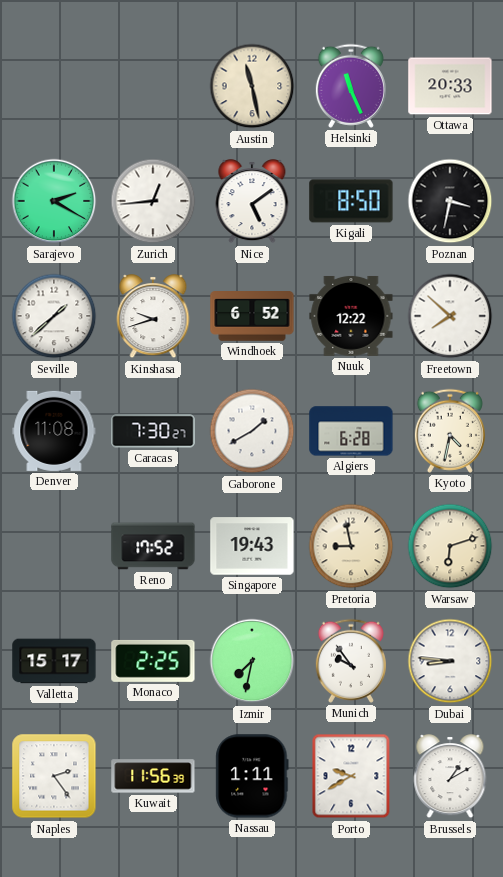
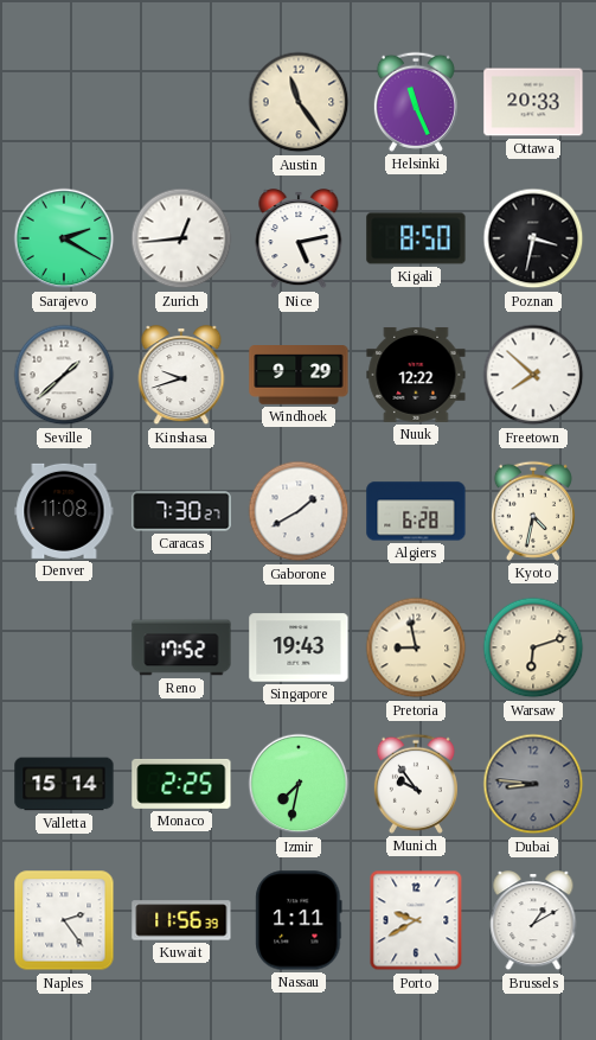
Austin: 11:28 -> 11:24 (299, 102)
Nice: 5:09 -> 5:13 (299, 240)
Windhoek: 6:52 -> 9:29 (299, 376)
Valletta: 15:17 -> 15:14 (64, 784)
Dubai dial: white -> grey (533, 784)
